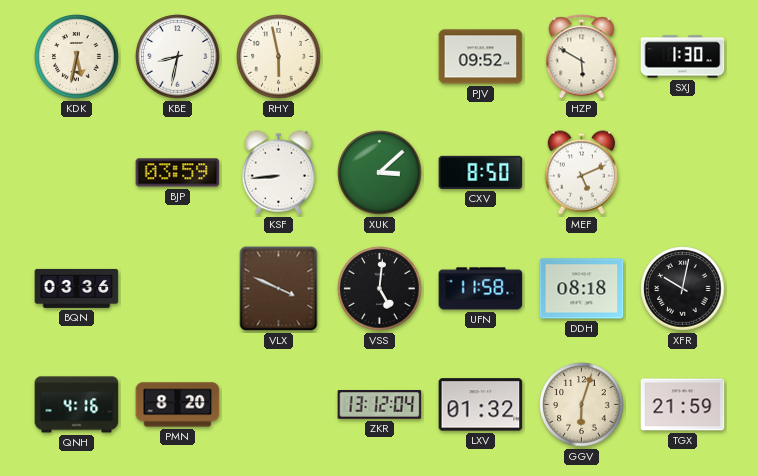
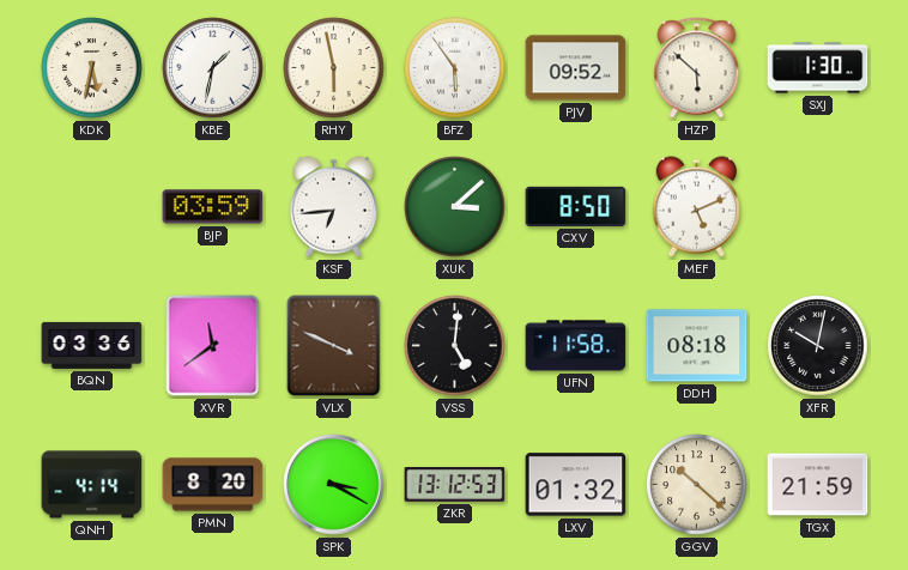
KBE: 8:32 -> 1:32 (213, 68)
BFZ: none -> 5:54 (455, 68)
HZP: 5:50 -> 5:52 (697, 68)
KSF: 8:44 -> 6:44 (333, 207)
XVR: none -> 11:39 (213, 346)
QNH: 4:16 -> 4:14 (92, 485)
SPK: none -> 3:20 (334, 485)
ZKR: 13:12:04 -> 13:12:53 (455, 485)
GGV: 6:03 -> 10:22 (697, 485)
